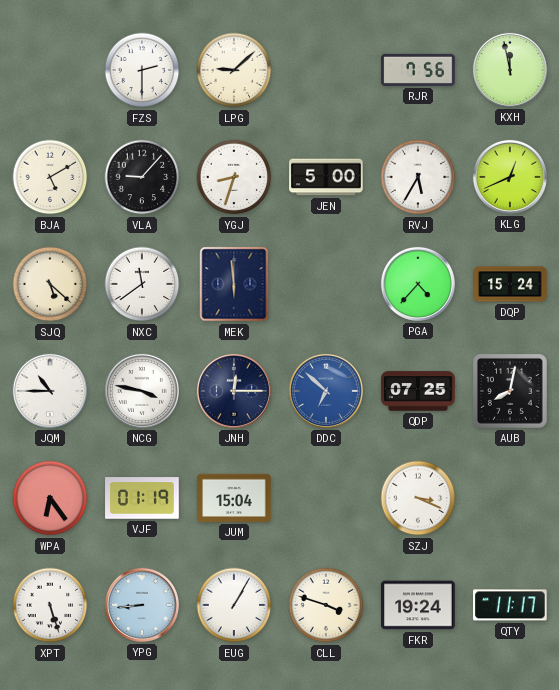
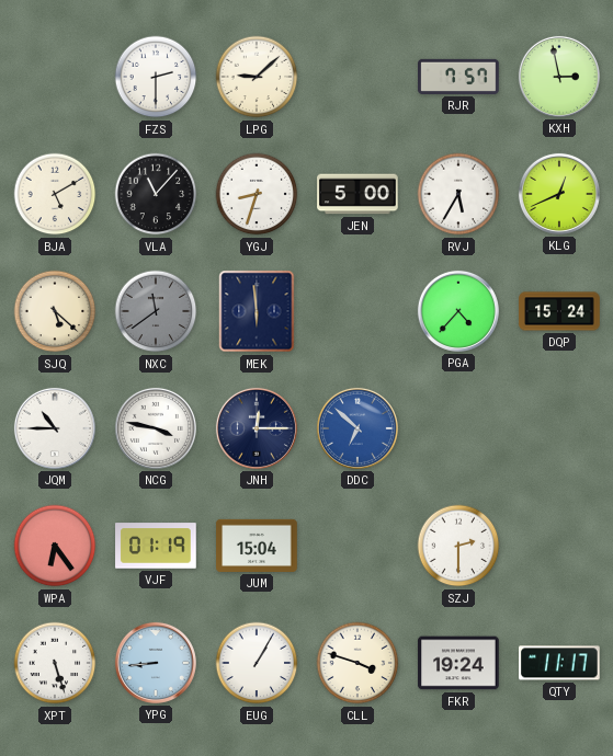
RJR: 7:56 -> 7:57 (458, 77)
KXH: 11:58 -> 2:58 (559, 77)
VLA: 9:07 -> 11:07 (156, 194)
NXC dial: white -> grey (156, 311)
QDP: 07:25 -> none (418, 391)
AUB: 8:02 -> none (510, 391)
SZJ: 3:19 -> 2:30 (458, 546)
